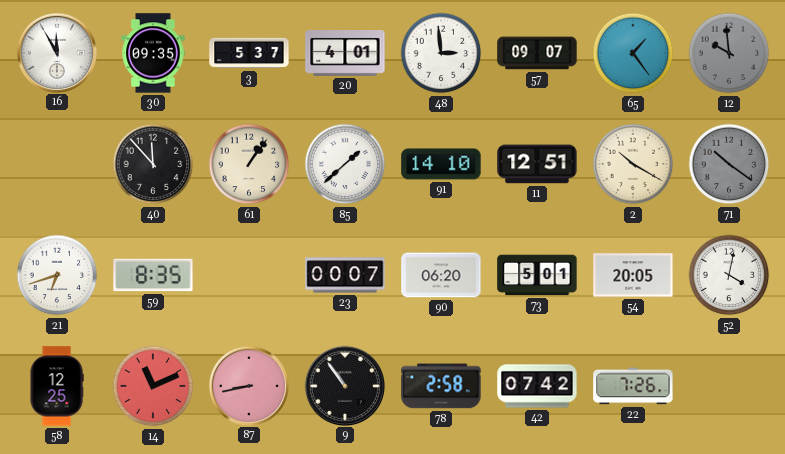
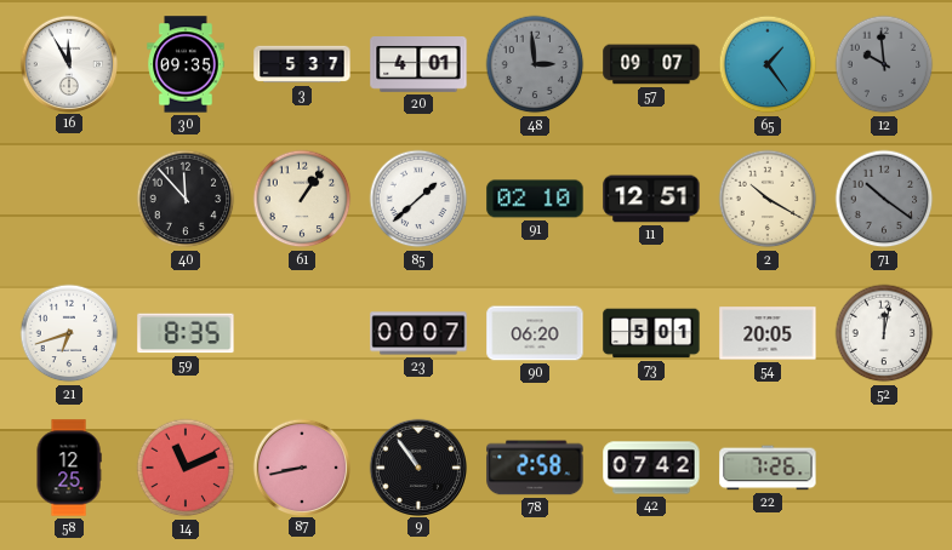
48 dial: white -> grey (535, 64)
91: 14:10 -> 02:10 (535, 199)
52: 4:02 -> 12:02 (884, 333)
